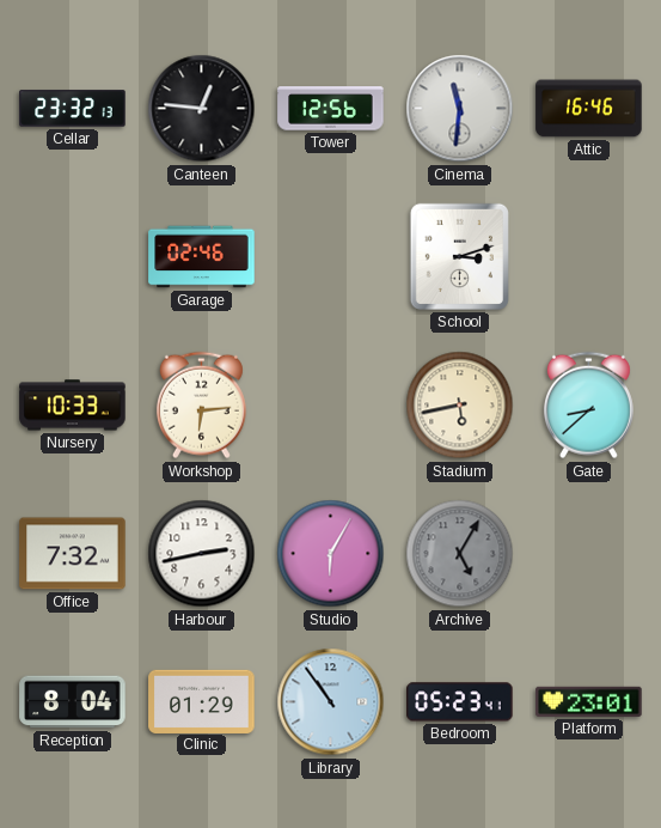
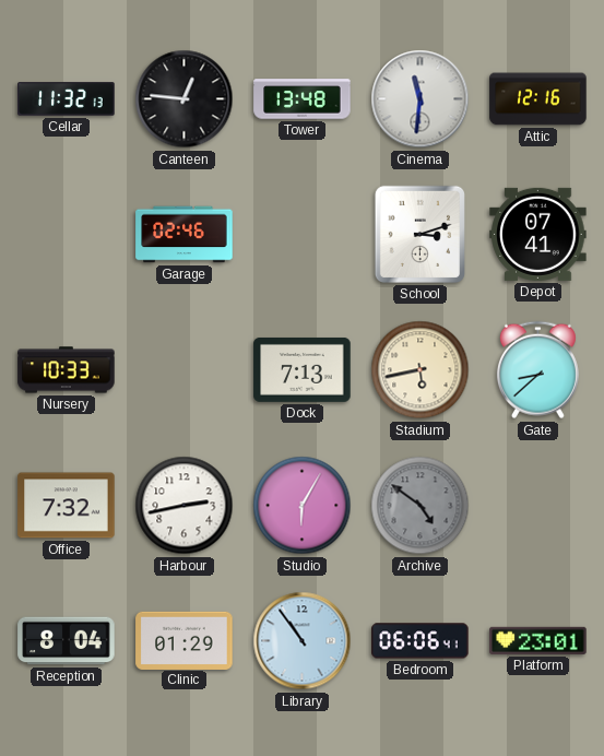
Cellar: 23:32 -> 11:32 (67, 99)
Tower: 12:56 -> 13:48 (303, 99)
Attic: 16:46 -> 12:16 (538, 99)
Depot: none -> 07:41 (538, 234)
Workshop: 6:14 -> none (201, 406)
Dock: none -> 7:13 (303, 369)
Archive: 5:05 -> 4:51 (421, 506)
Bedroom: 05:23 -> 06:06 (421, 641)
